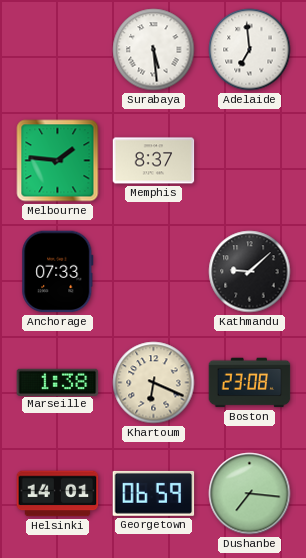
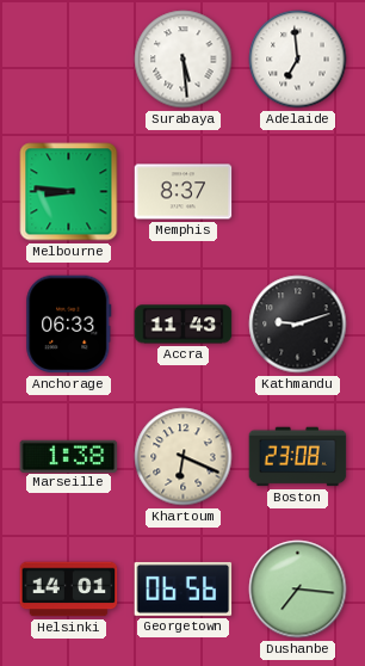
Melbourne: 1:46 -> 8:46 (69, 192)
Anchorage: 07:33 -> 06:33 (69, 325)
Accra: none -> 11:43 (184, 325)
Kathmandu: 9:08 -> 9:12 (298, 325)
Georgetown: 06:59 -> 06:56 (184, 588)
